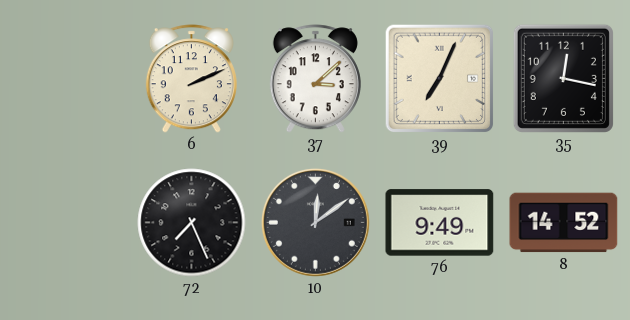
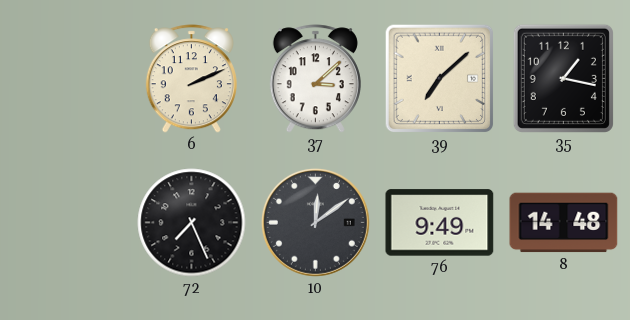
39: 7:04 -> 7:08 (440, 79)
35: 12:17 -> 1:17 (563, 78)
8: 14:52 -> 14:48 (564, 223)
